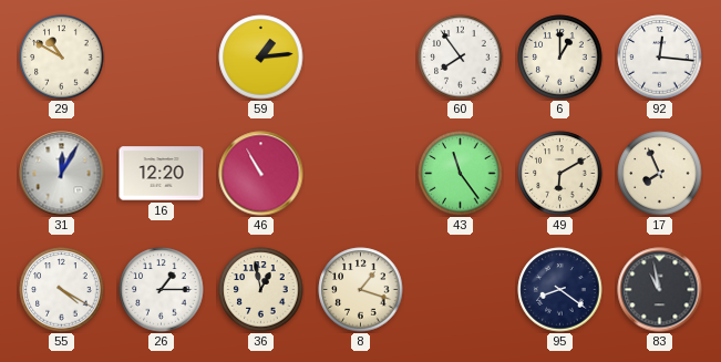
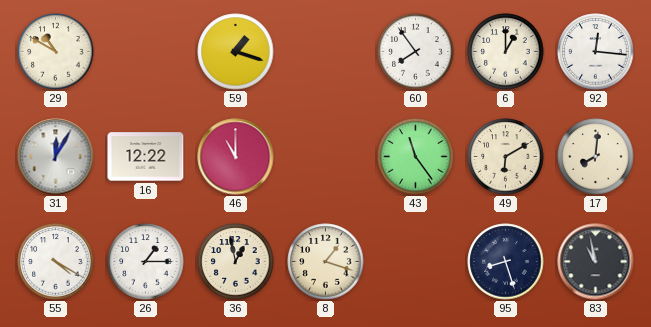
59: 1:14 -> 1:18 (236, 52)
16: 12:20 -> 12:22 (146, 157)
46: 10:55 -> 11:00 (236, 157)
17: 7:56 -> 8:01 (596, 157)
95: 8:21 -> 8:27 (506, 262)
